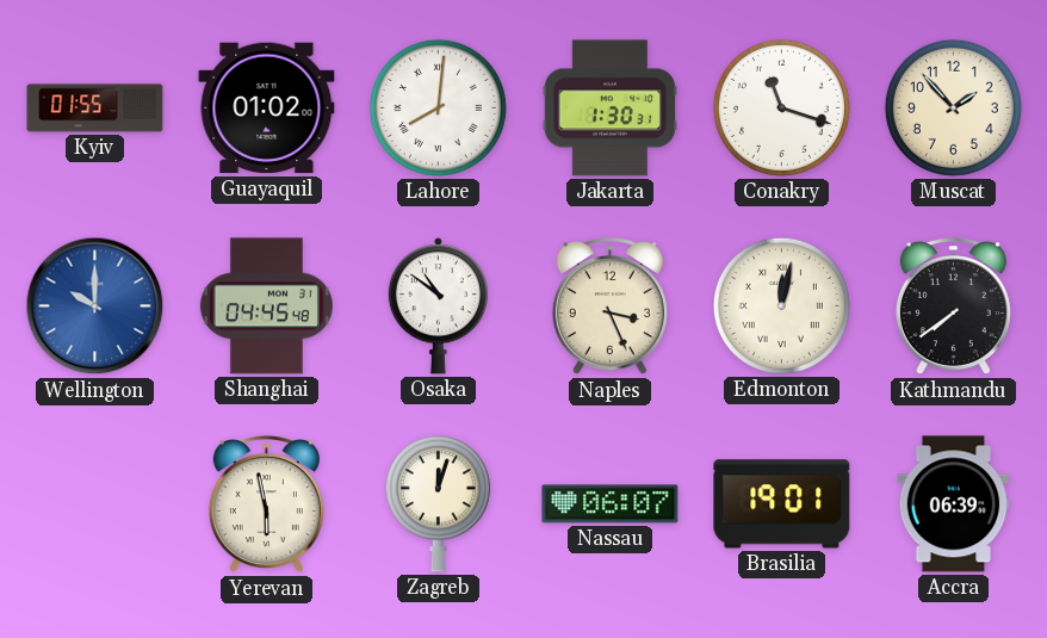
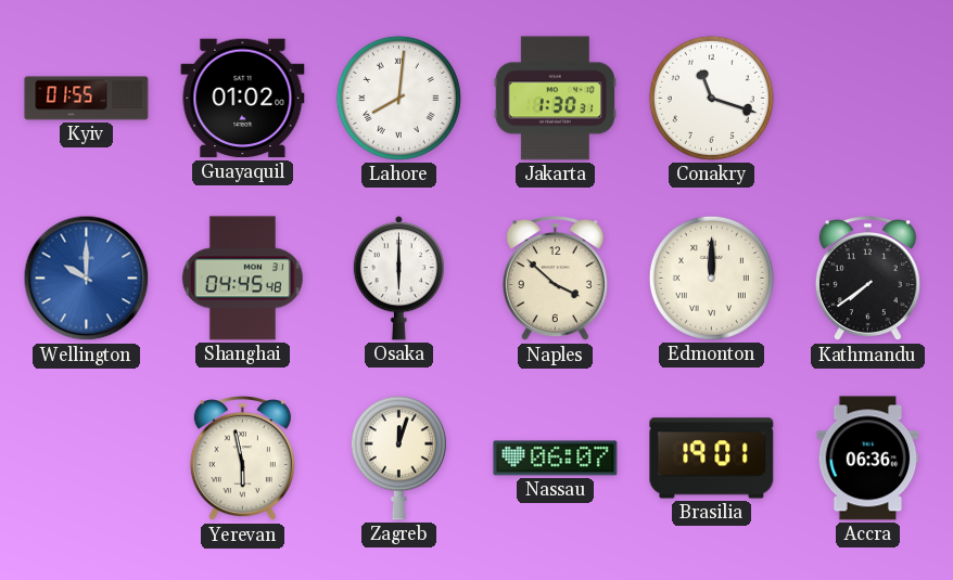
Muscat: 1:53 -> none (953, 107)
Osaka: 10:51 -> 6:00 (398, 279)
Naples: 3:26 -> 3:52 (555, 280)
Edmonton: 12:02 -> 12:00 (711, 278)
Accra: 06:39 -> 06:36 (868, 459)
